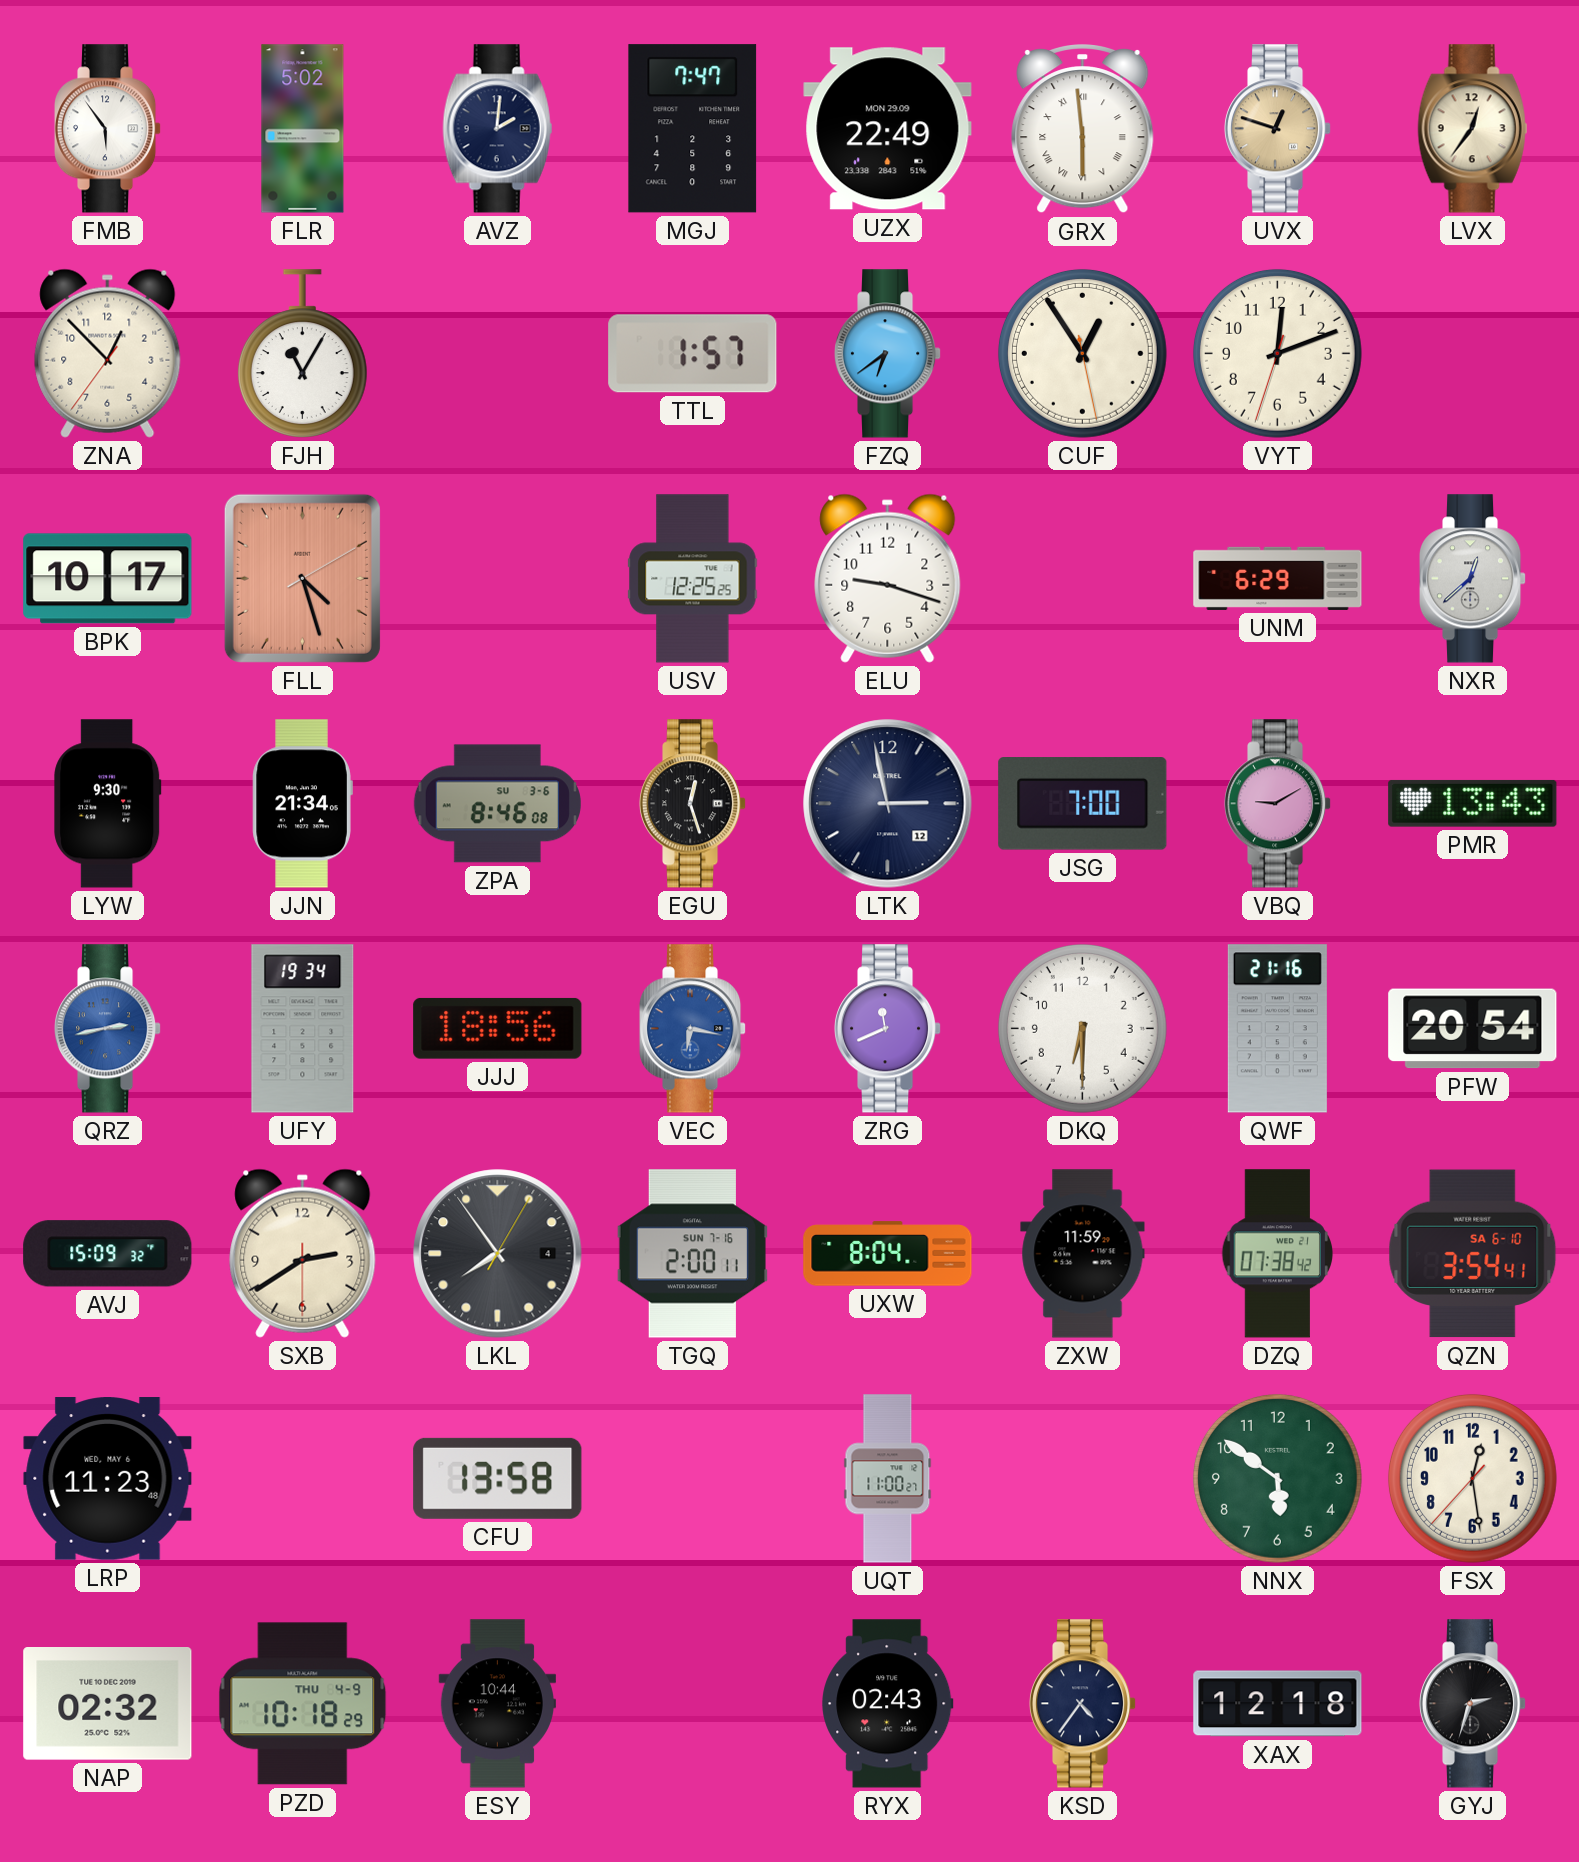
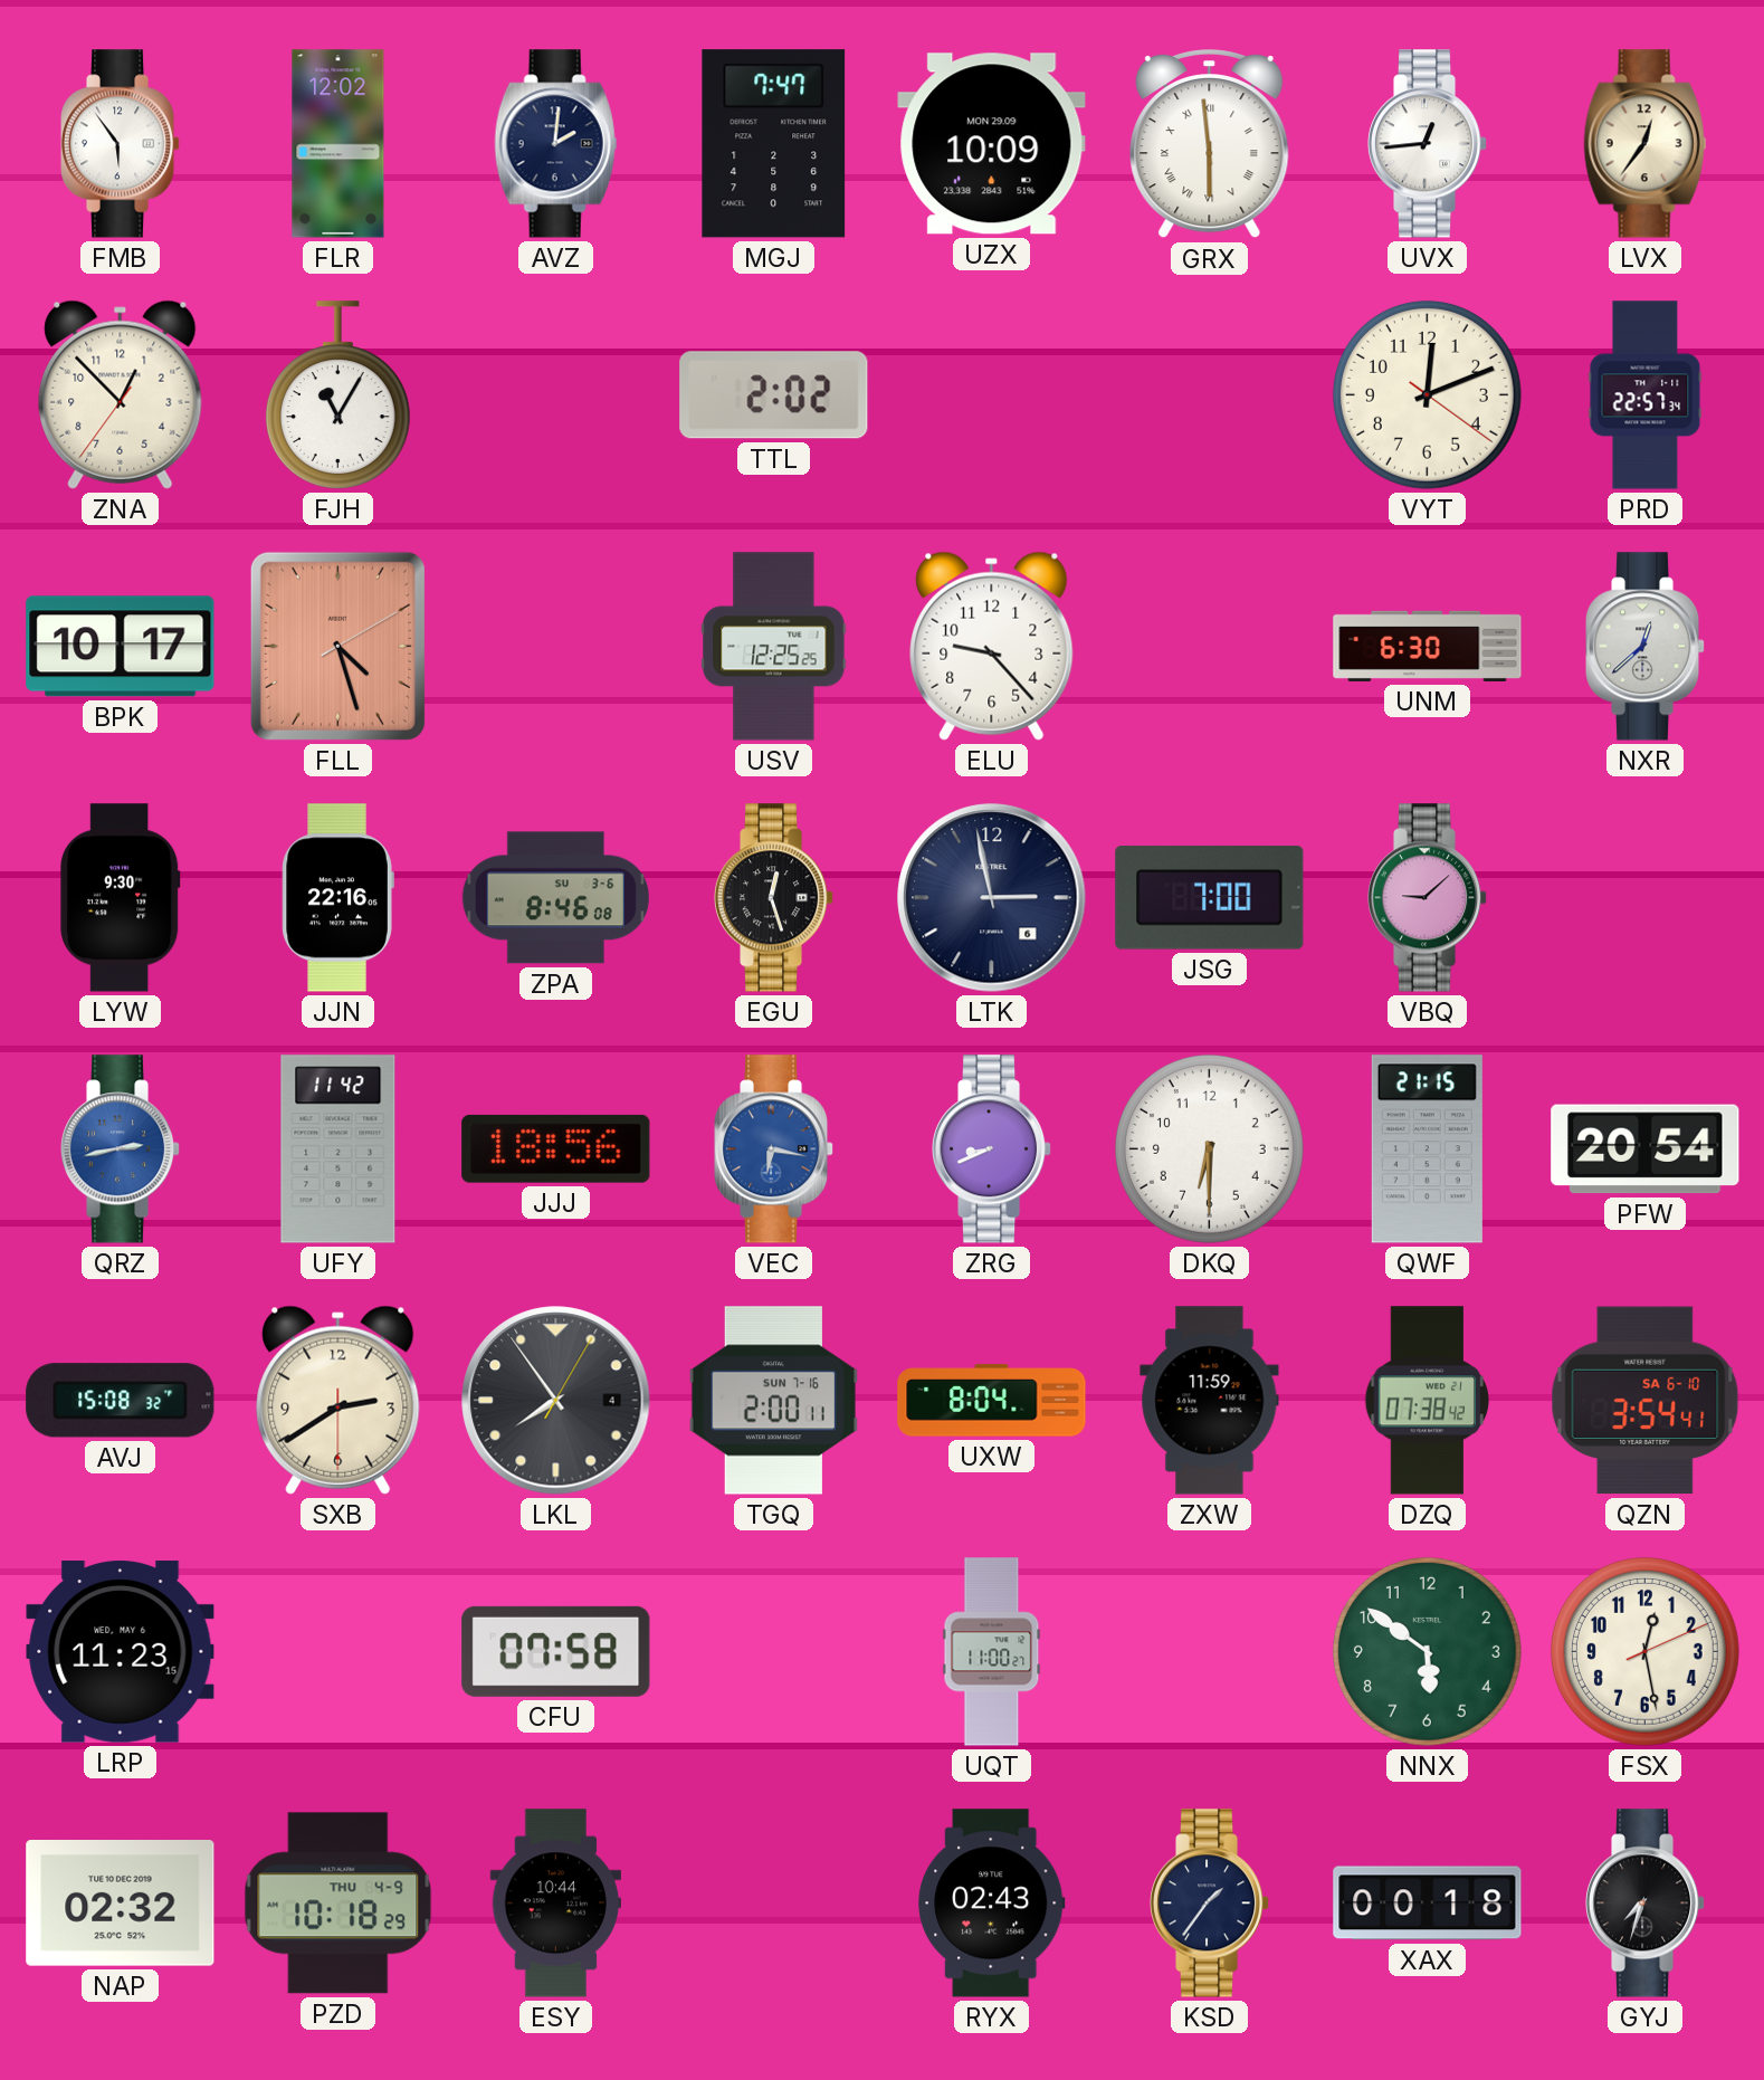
FLR: 5:02 -> 12:02 (339, 144)
UZX: 22:49 -> 10:09 (992, 144)
UVX: 12:48 -> 12:44 (1428, 144)
UVX dial: champagne -> white (1428, 144)
TTL: 1:57 -> 2:02 (774, 395)
FZQ: 6:39 -> none (888, 354)
CUF: 12:54 -> none (1082, 353)
VYT: 12:11:33 -> 12:11:21 (1427, 394)
PRD: none -> 22:57 (1646, 395)
ELU: 9:18 -> 9:23 (992, 646)
UNM: 6:29 -> 6:30 (1428, 646)
JJN: 21:34 -> 22:16 (337, 898)
LTK date: 12 -> 6 (992, 898)
VBQ: 9:10 -> 9:08 (1428, 898)
PMR: 13:43 -> none (1473, 803)
UFY: 19:34 -> 11:42 (339, 1149)
ZRG: 11:41 -> 8:41 (992, 1149)
QWF: 21:16 -> 21:15 (1427, 1149)
AVJ: 15:09 -> 15:08 (121, 1401)
LRP: 11:23:48 -> 11:23:15 (121, 1652)
CFU: 13:58 -> 07:58 (556, 1651)
FSX: 12:28:37 -> 12:28:11 (1644, 1651)
KSD: 4:36 -> 1:36 (1210, 1904)
XAX: 12:18 -> 00:18 (1428, 1904)
GYJ: 2:33 -> 7:33 (1646, 1904)
